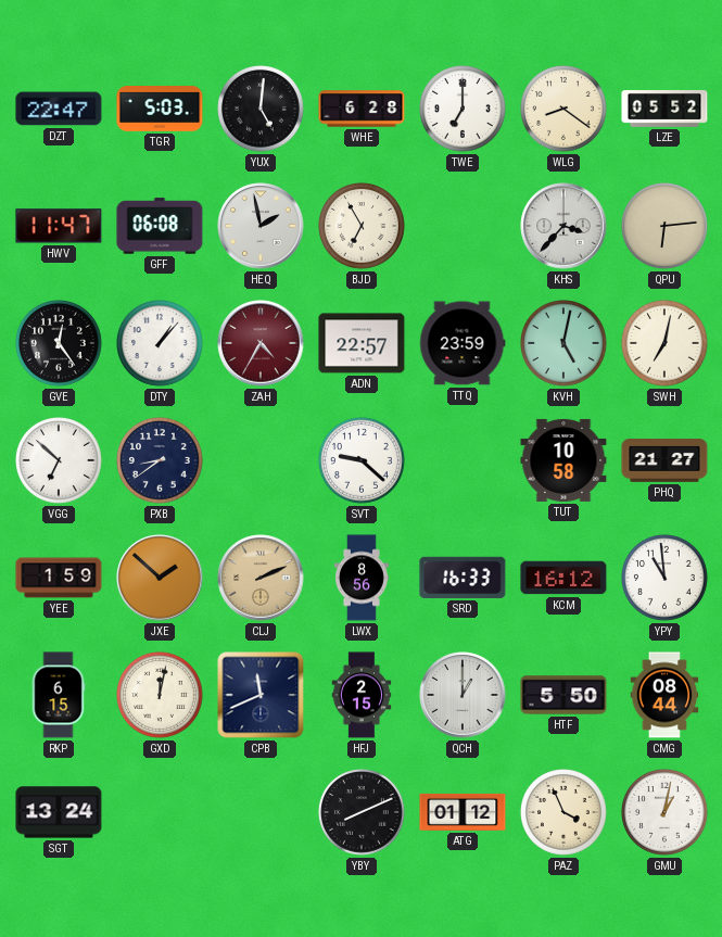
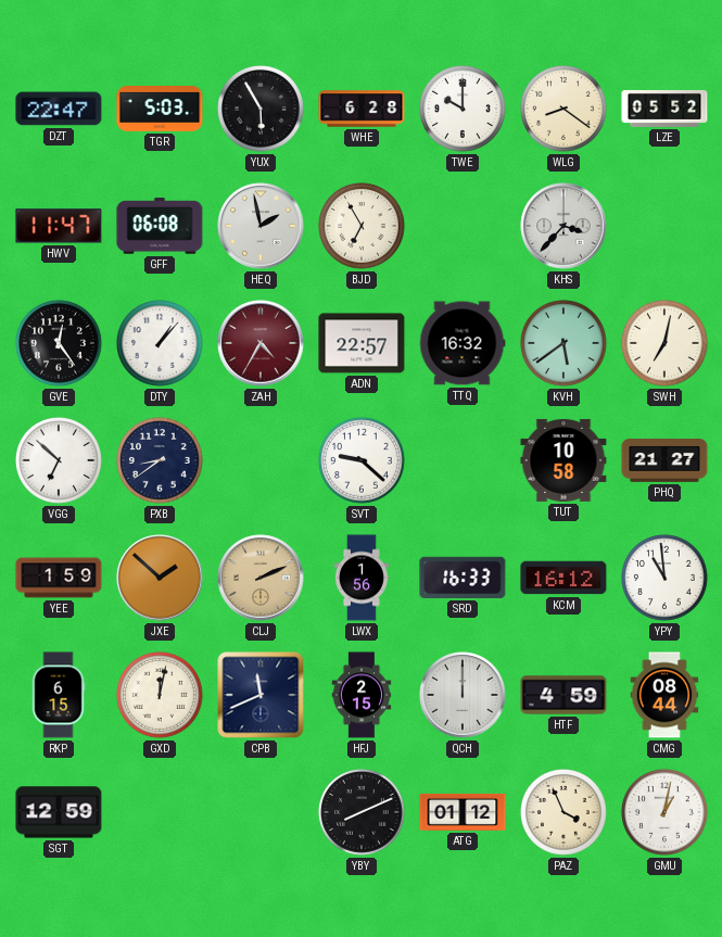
YUX: 5:01 -> 5:55 (262, 110)
TWE: 7:00 -> 10:00 (464, 110)
QPU: 6:14 -> none (666, 227)
TTQ: 23:59 -> 16:32 (463, 343)
KVH: 5:02 -> 5:39 (565, 344)
LWX: 8:56 -> 1:56 (362, 578)
QCH: 1:00 -> 12:00 (463, 695)
HTF: 5:50 -> 4:59 (563, 695)
SGT: 13:24 -> 12:59 (59, 812)
